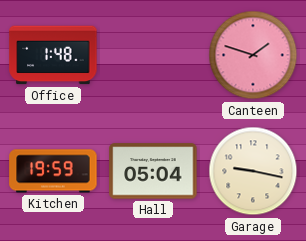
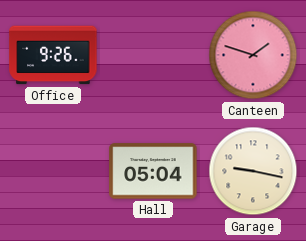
Office: 1:48 -> 9:26 (53, 55)
Kitchen: 19:59 -> none (53, 171)
